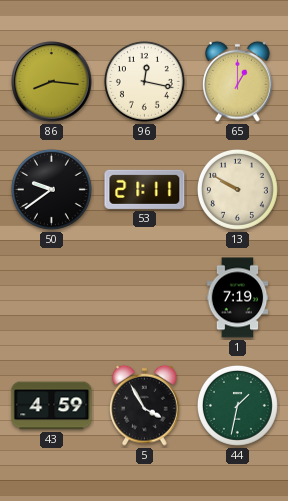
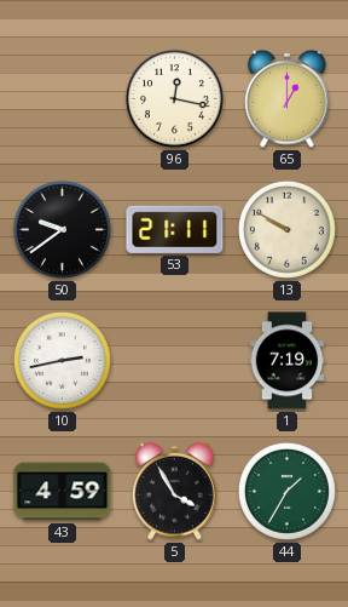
86: 8:16 -> none (52, 82)
10: none -> 2:43 (62, 360)
44: 1:32 -> 1:35 (286, 491)
